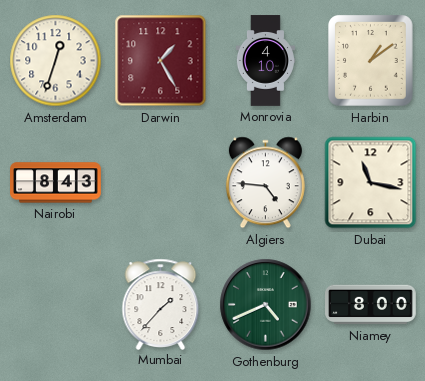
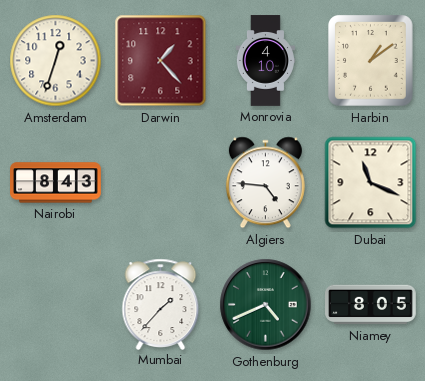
Darwin: 1:25 -> 1:23 (161, 61)
Dubai: 11:17 -> 11:19 (371, 183)
Niamey: 8:00 -> 8:05 (371, 305)
